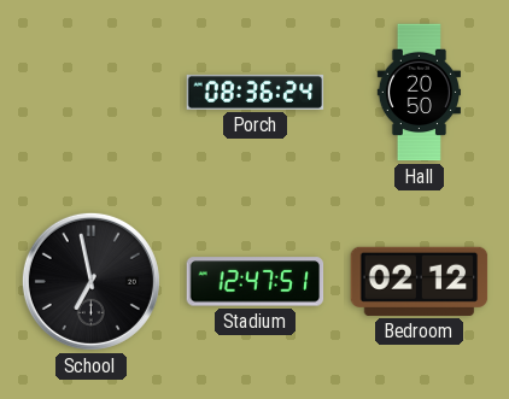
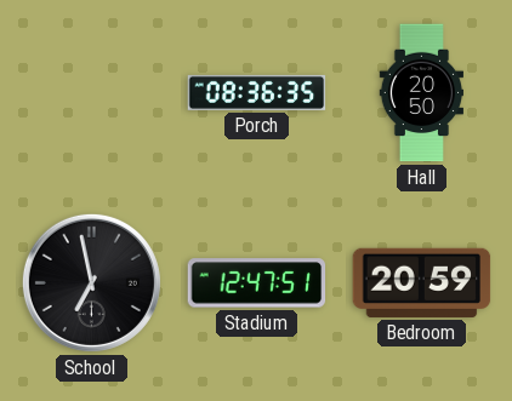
Porch: 08:36:24 -> 08:36:35 (257, 92)
Bedroom: 02:12 -> 20:59 (422, 282)
